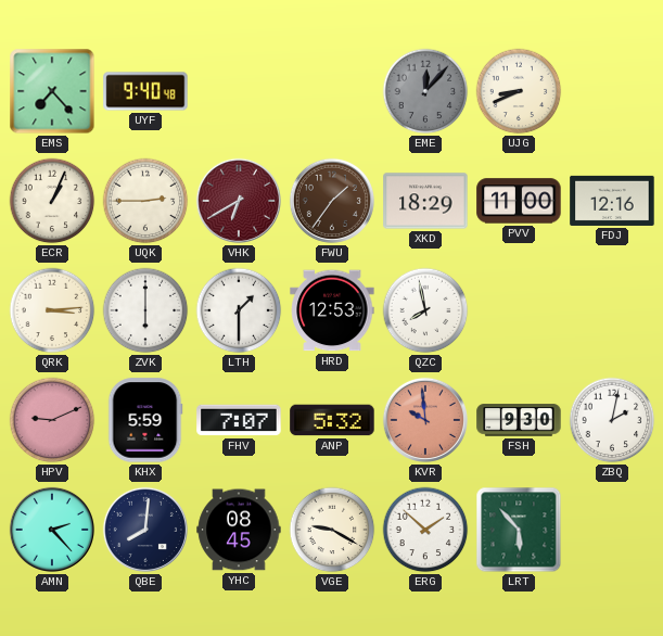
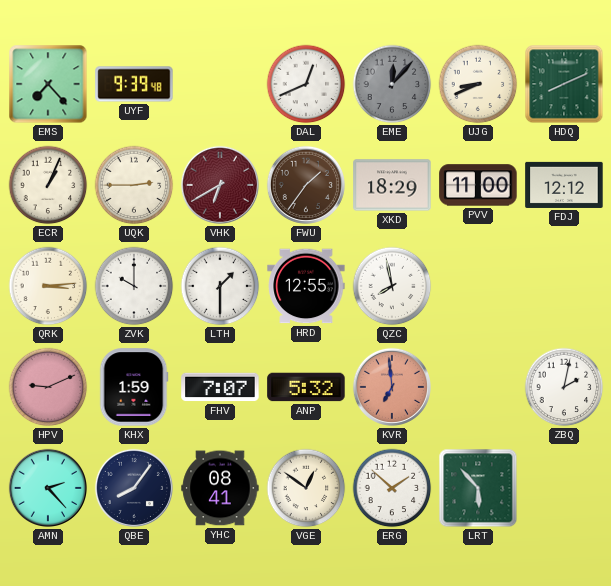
UYF: 9:40 -> 9:39 (134, 84)
DAL: none -> 12:41 (306, 84)
HDQ: none -> 8:11 (564, 84)
FDJ: 12:16 -> 12:12 (564, 185)
ZVK: 6:00 -> 10:00 (134, 286)
HRD: 12:53 -> 12:55 (306, 286)
KHX: 5:59 -> 1:59 (134, 387)
KVR: 9:59 -> 6:59 (392, 387)
FSH: 9:30 -> none (519, 420)
QBE: 8:01 -> 8:06 (134, 488)
YHC: 08:45 -> 08:41 (220, 488)
VGE: 9:20 -> 12:51 (306, 488)
